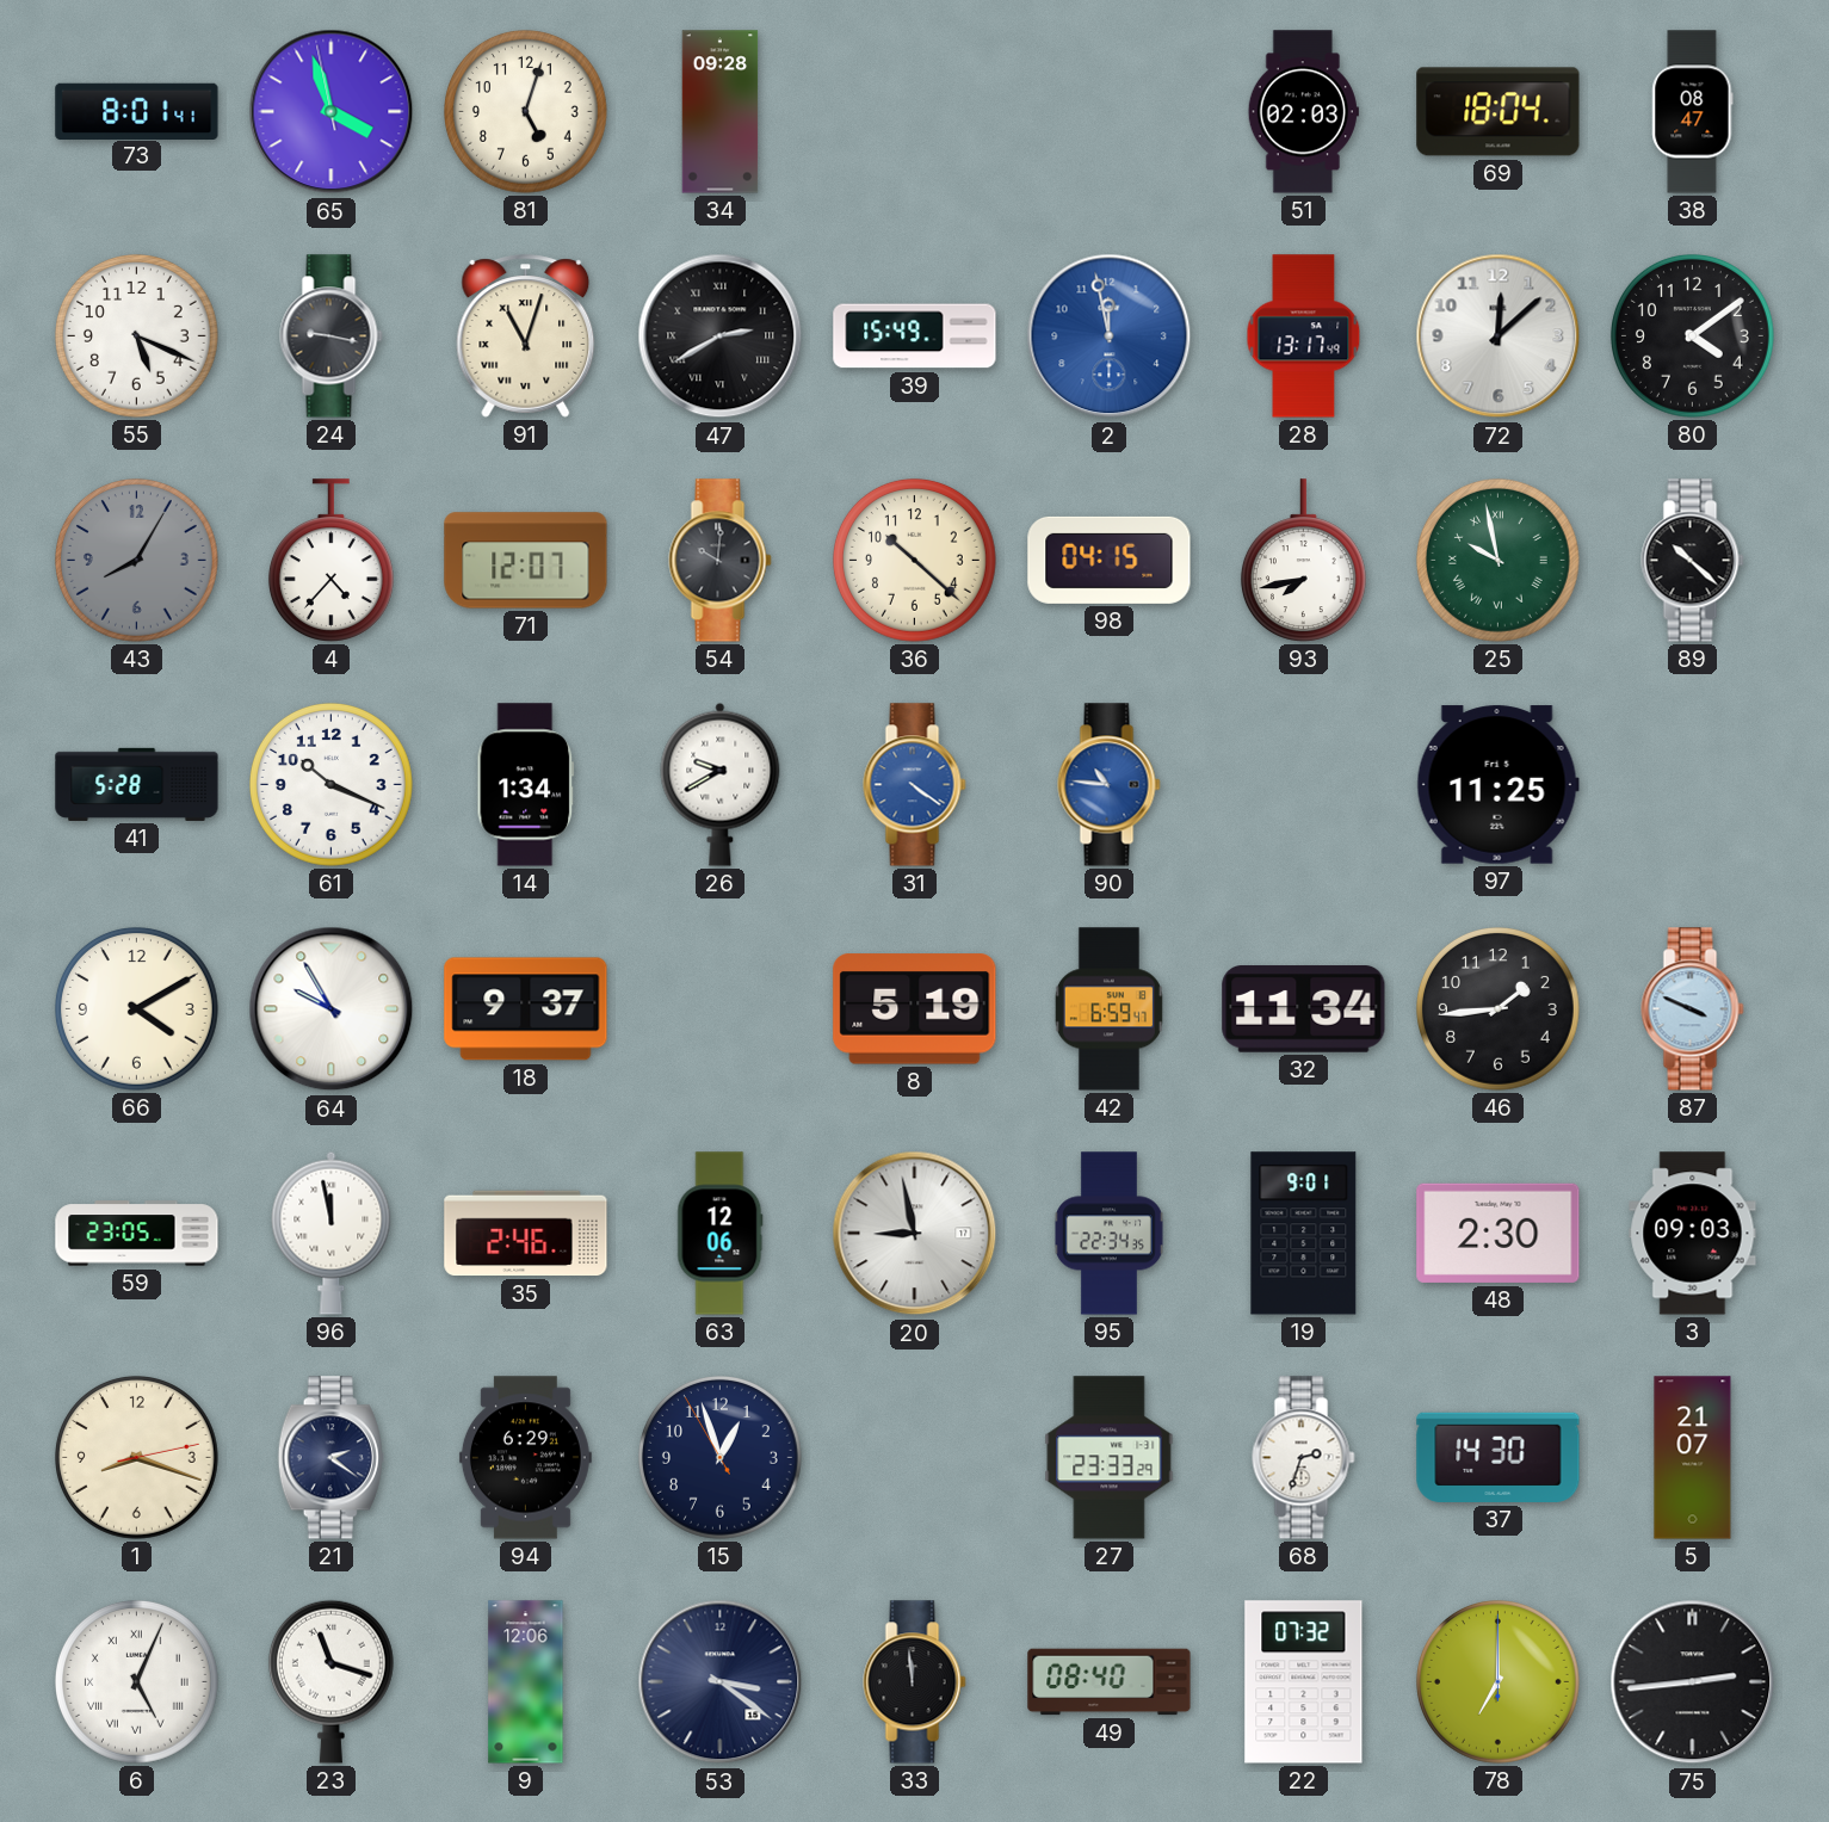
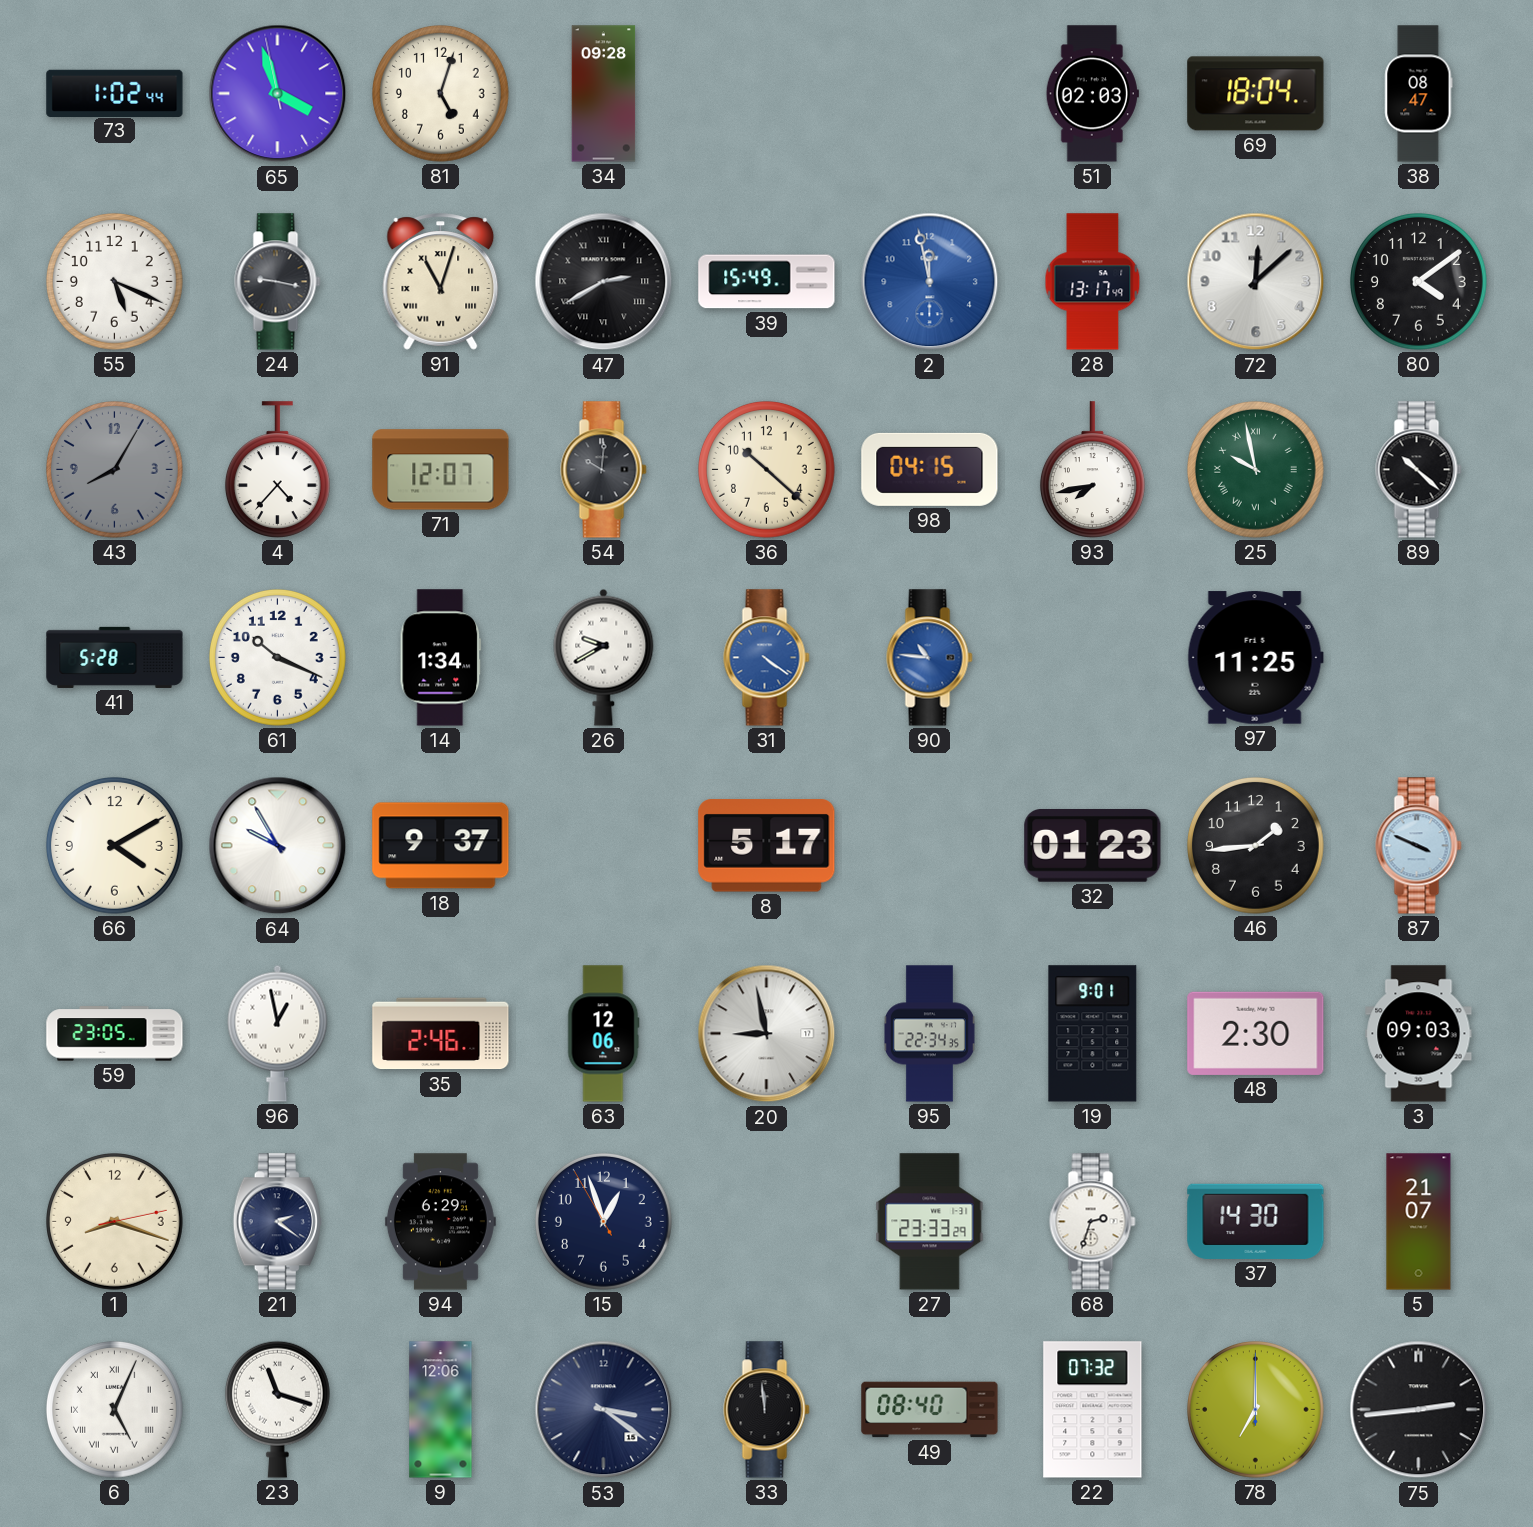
73: 8:01 -> 1:02 (115, 93)
8: 5:19 -> 5:17 (767, 846)
42: 6:59 -> none (1108, 1009)
32: 11:34 -> 01:23 (1093, 846)
96: 11:58 -> 12:58 (278, 1033)
